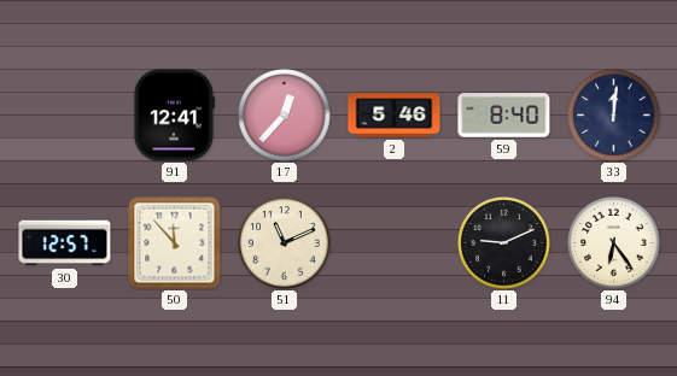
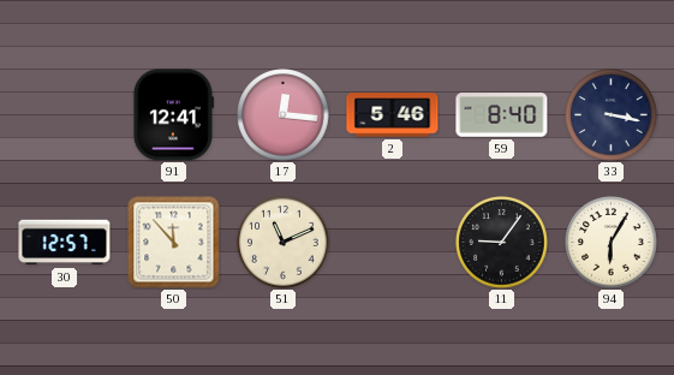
17: 12:37 -> 12:16 (284, 115)
33: 12:01 -> 3:17 (612, 115)
11: 9:11 -> 9:06 (502, 243)
94: 6:24 -> 6:05 (612, 243)
